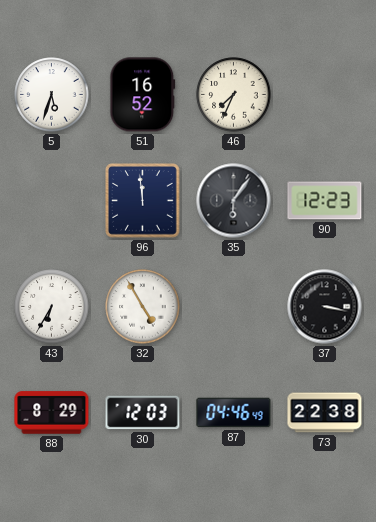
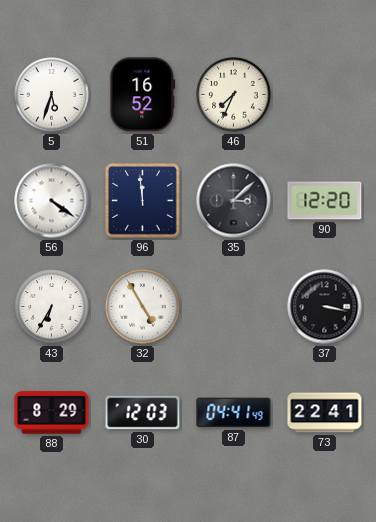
56: none -> 4:21 (52, 201)
35: 6:06 -> 3:08 (234, 201)
90: 12:23 -> 12:20 (325, 201)
87: 04:46 -> 04:41 (234, 413)
73: 22:38 -> 22:41 (325, 413)
